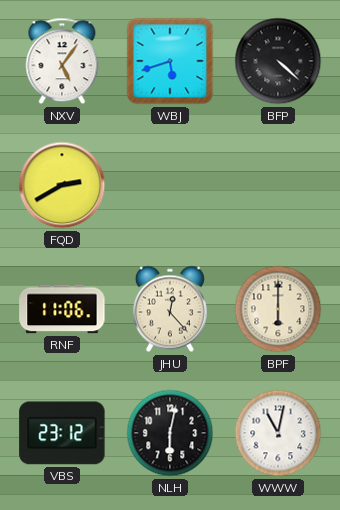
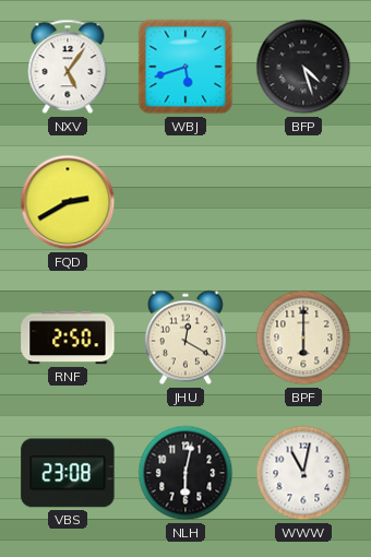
BFP: 4:22 -> 4:27 (303, 67)
RNF: 11:06 -> 2:50 (68, 337)
JHU: 12:23 -> 12:20 (185, 337)
VBS: 23:12 -> 23:08 (68, 473)
